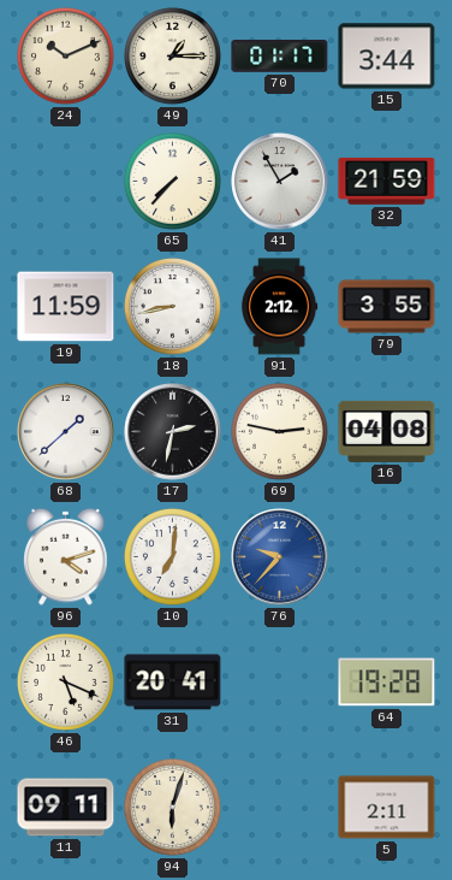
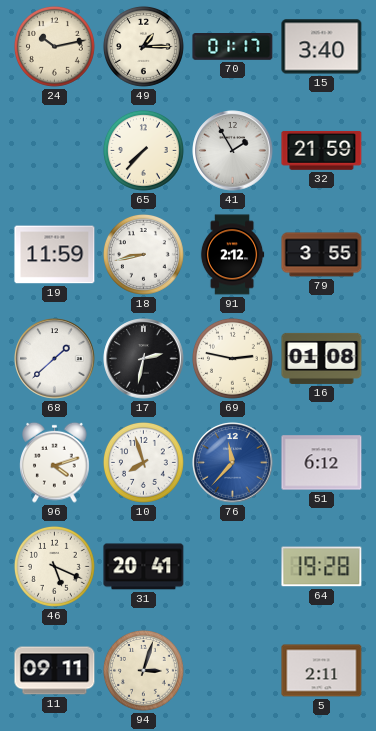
24: 10:11 -> 10:13 (54, 46)
15: 3:44 -> 3:40 (322, 47)
16: 04:08 -> 01:08 (322, 358)
10: 7:01 -> 7:57 (143, 462)
76: 9:37 -> 11:37 (233, 463)
51: none -> 6:12 (322, 463)
94: 6:03 -> 3:03 (143, 670)
